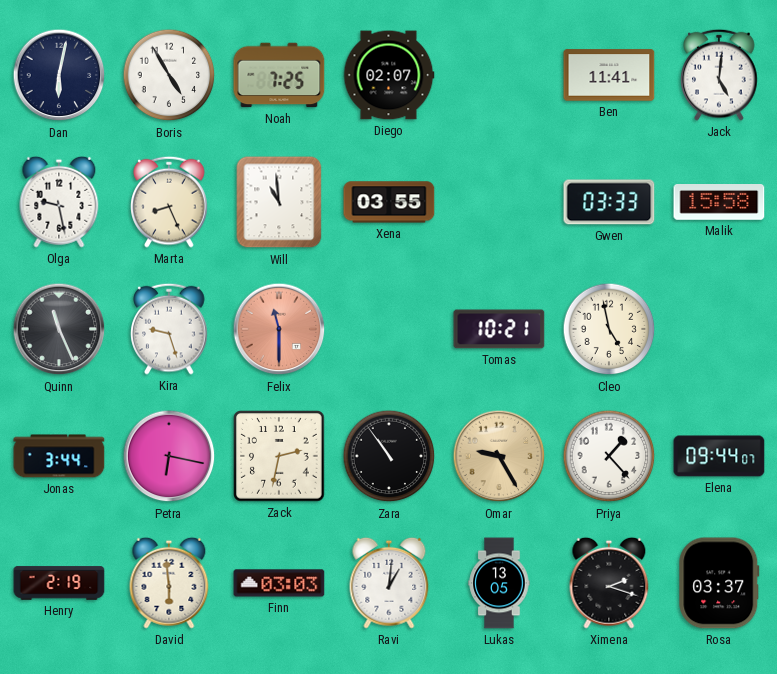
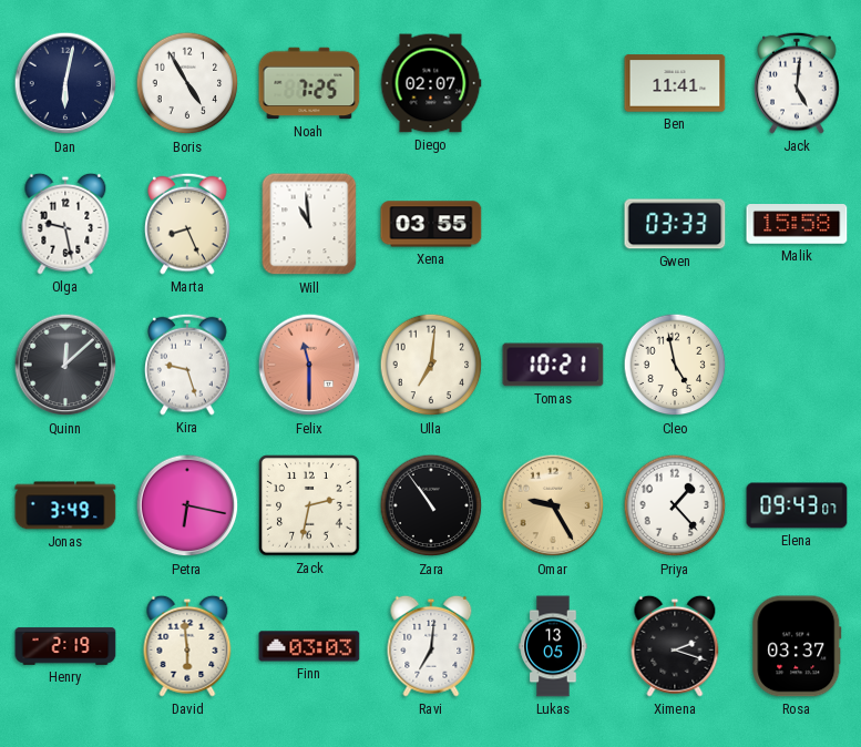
Quinn: 11:26 -> 12:08 (65, 365)
Ulla: none -> 7:01 (431, 365)
Jonas: 3:44 -> 3:49 (65, 505)
Elena: 09:44 -> 09:43 (797, 505)
Ravi: 1:01 -> 7:01 (431, 646)
